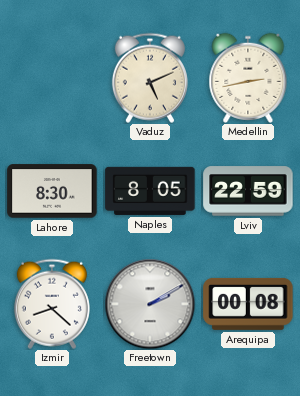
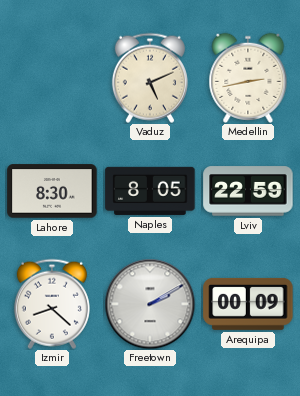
Arequipa: 00:08 -> 00:09 (248, 304)
